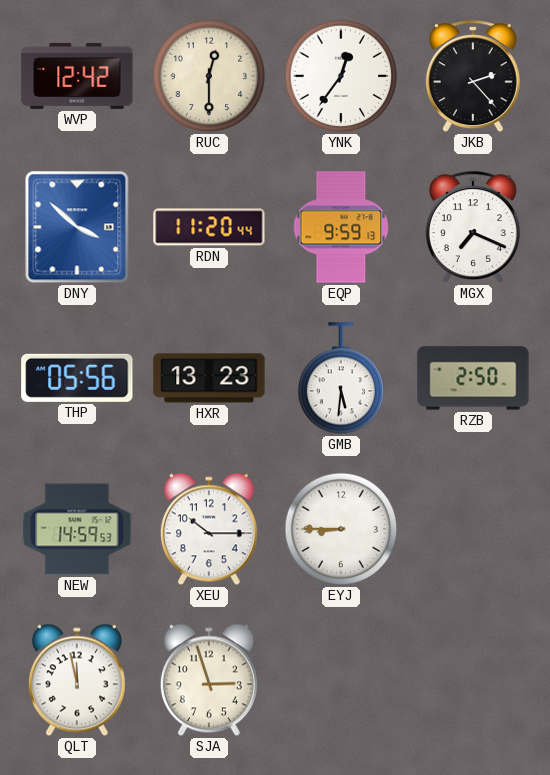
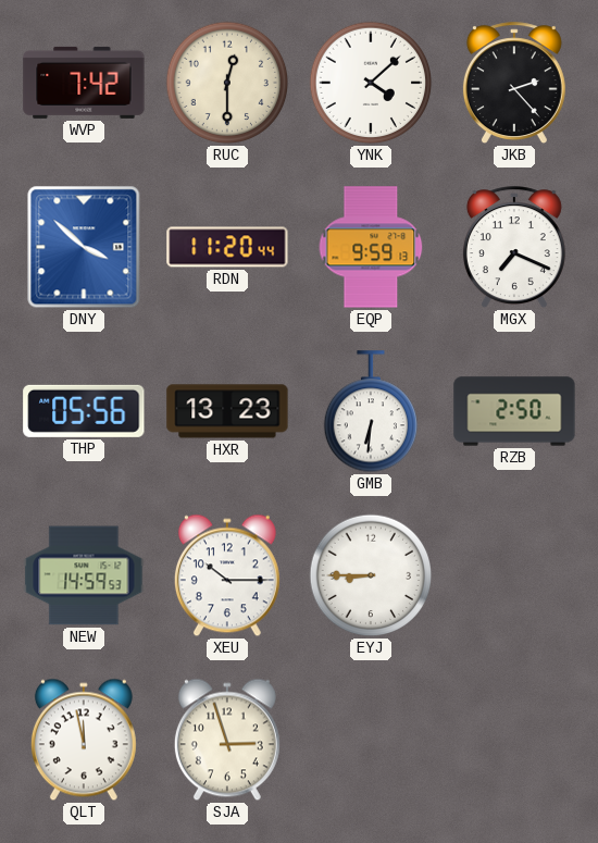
WVP: 12:42 -> 7:42 (84, 83)
YNK: 12:36 -> 4:08 (371, 83)
GMB: 5:31 -> 6:31 (370, 412)
